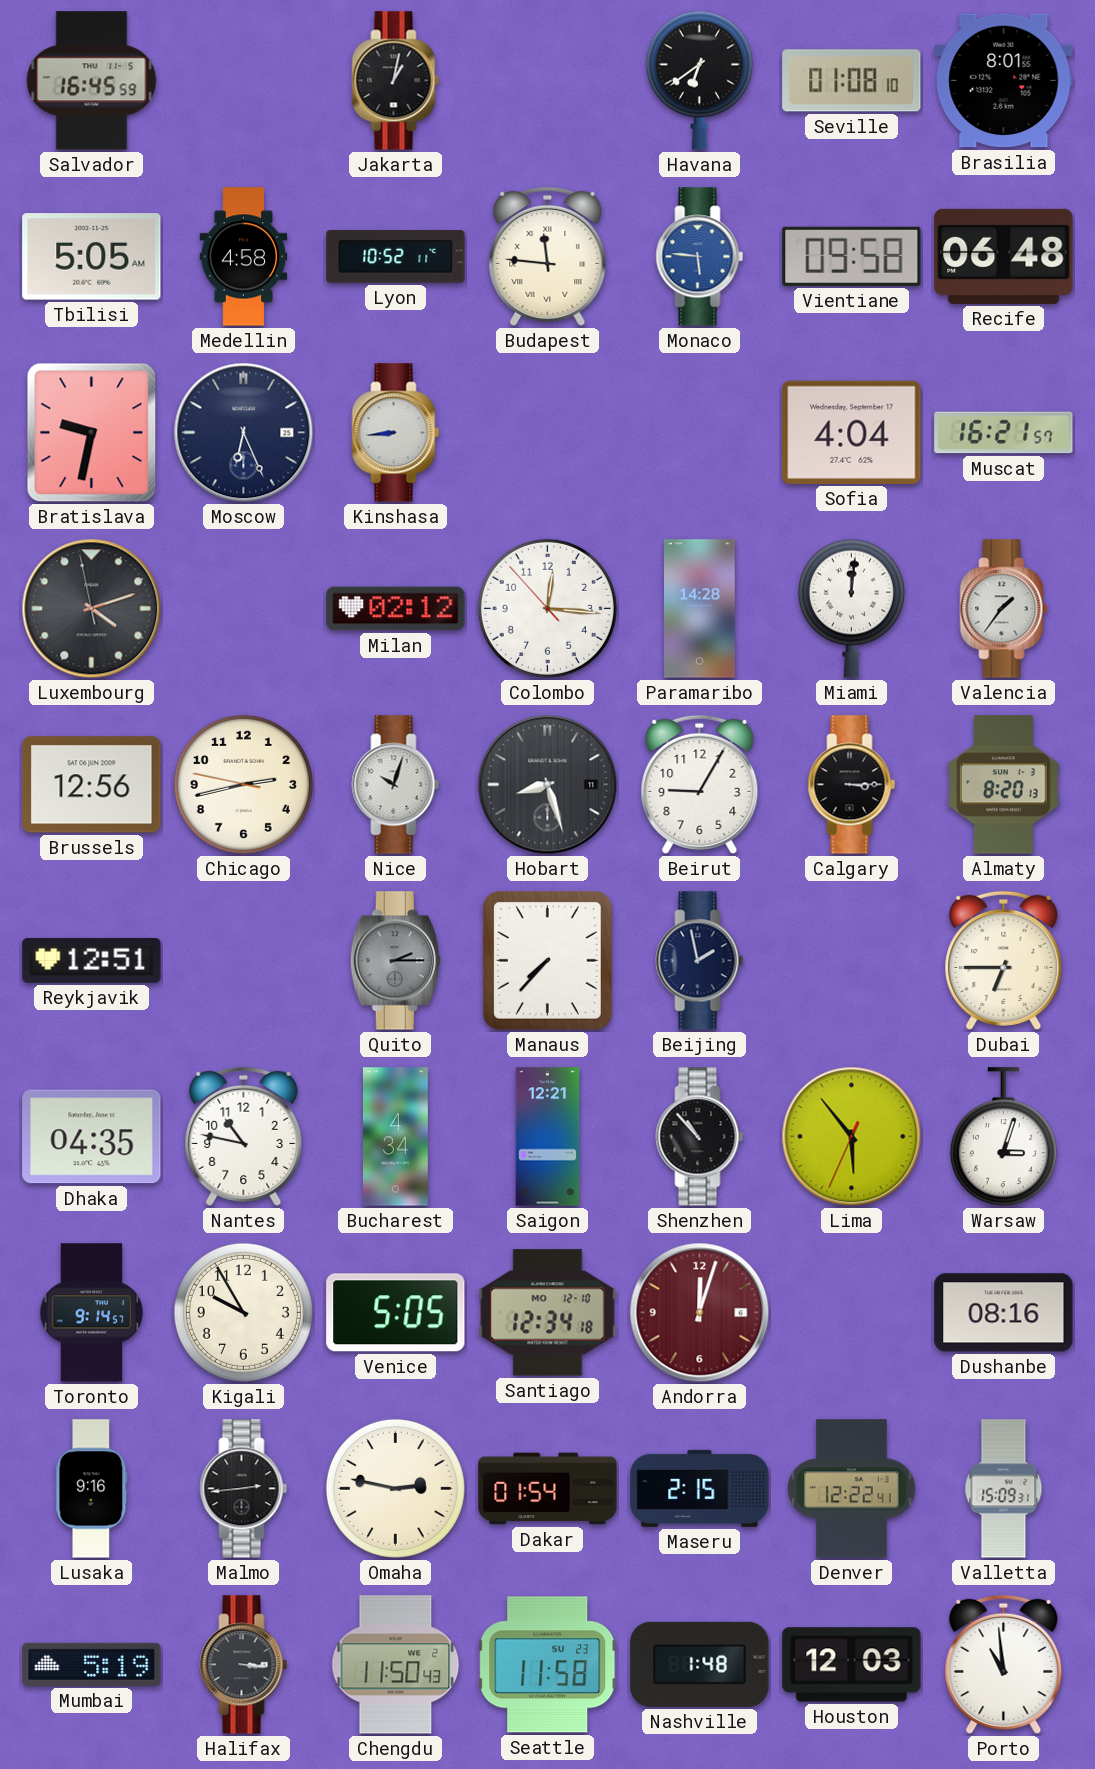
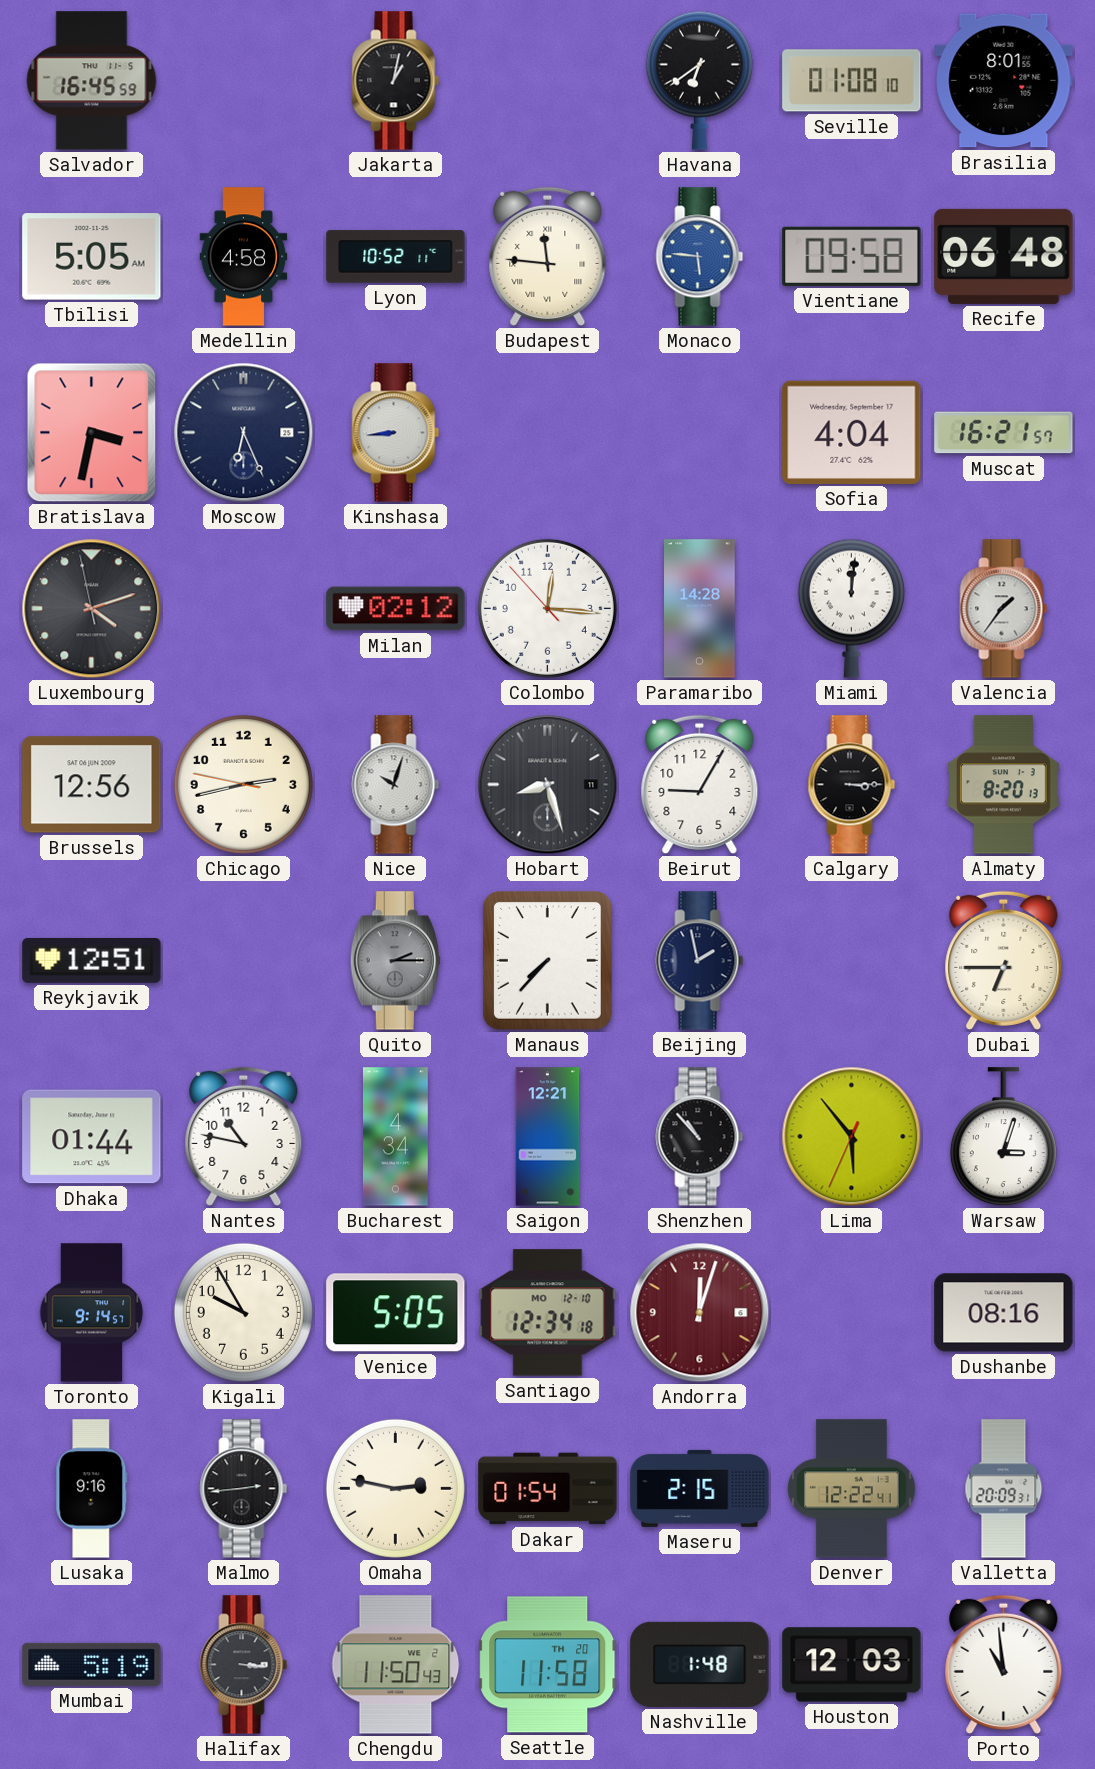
Bratislava: 9:32 -> 3:32 (92, 433)
Dhaka: 04:35 -> 01:44 (92, 1137)
Valletta: 15:09 -> 20:09 (1004, 1489)
Seattle date: SU 23 -> TH 20 (548, 1665)
